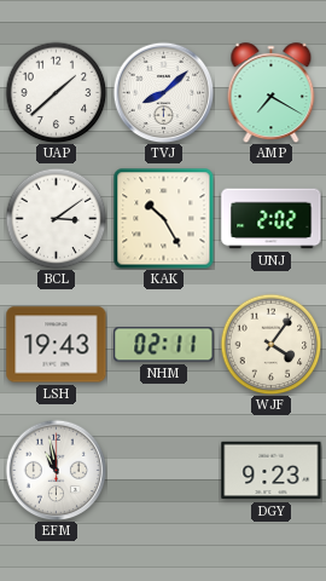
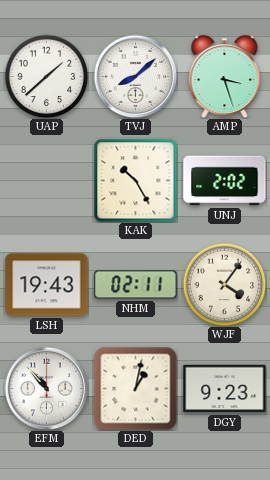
AMP: 7:20 -> 3:27 (225, 77)
BCL: 3:09 -> none (56, 218)
EFM: 10:58 -> 10:53 (46, 388)
DED: none -> 1:02 (135, 388)
